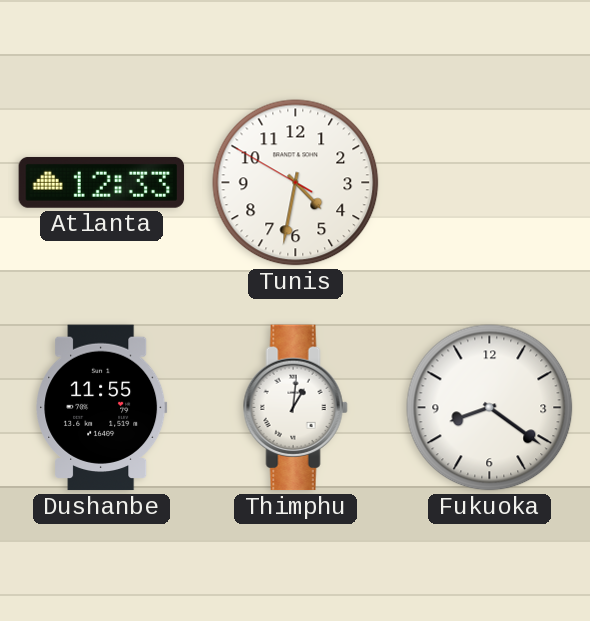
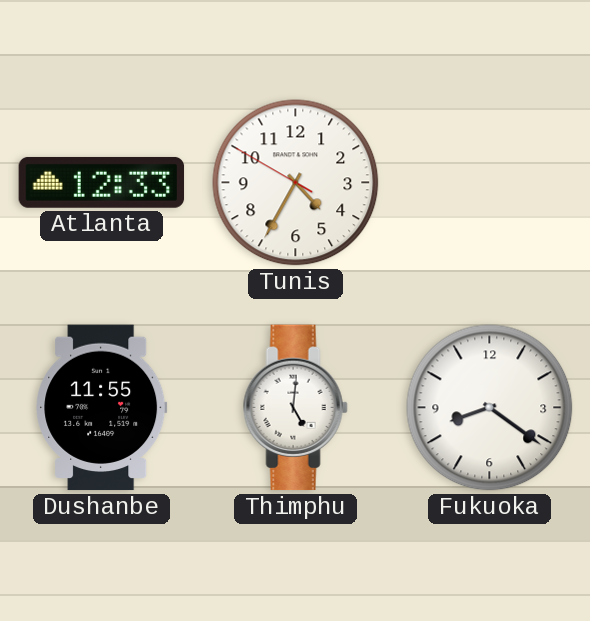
Tunis: 4:31 -> 4:34 (296, 183)
Thimphu: 1:01 -> 5:01 (295, 408)
